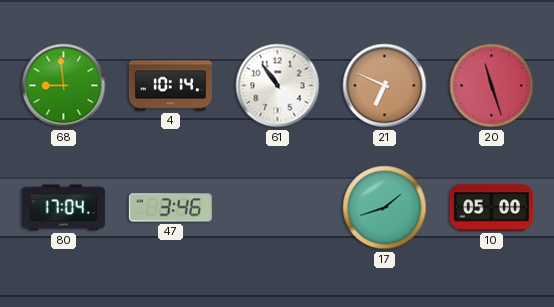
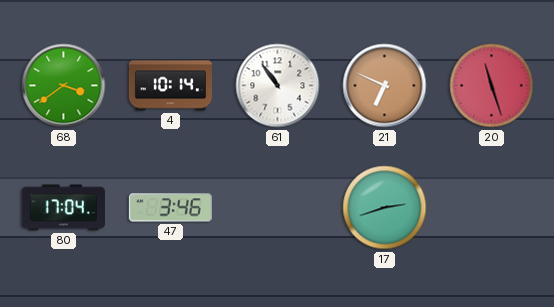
68: 8:59 -> 3:39 (64, 86)
17: 1:42 -> 2:42 (385, 208)
10: 05:00 -> none (491, 208)
